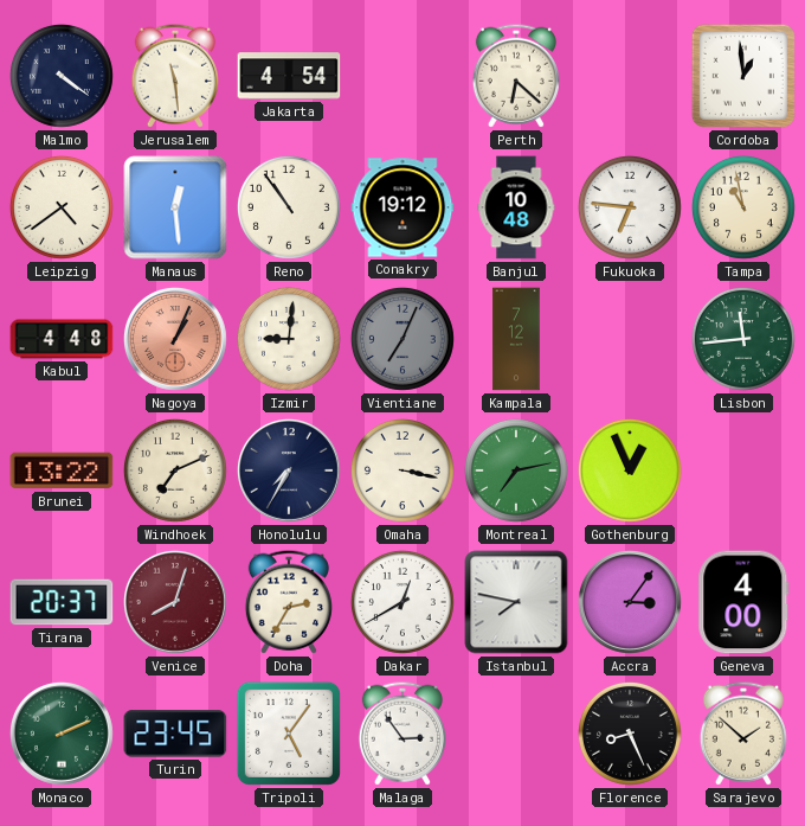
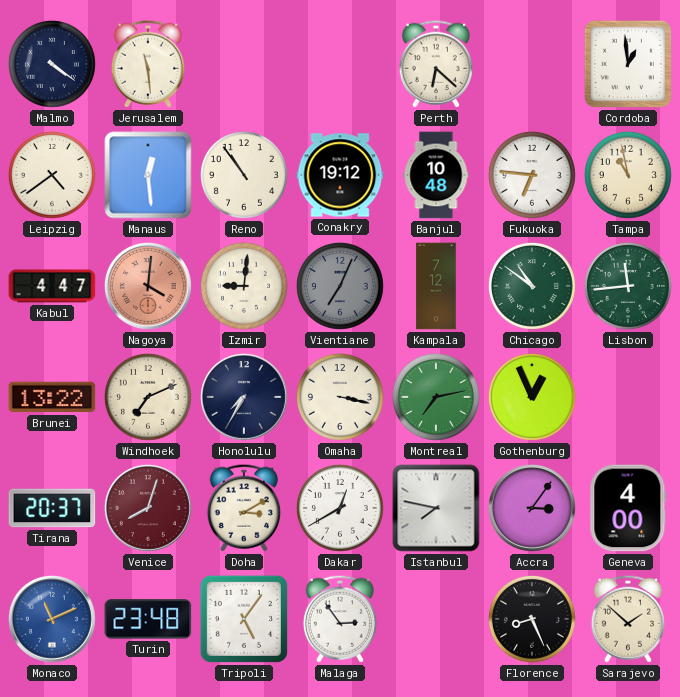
Jakarta: 4:54 -> none (289, 76)
Kabul: 4:48 -> 4:47 (52, 286)
Nagoya: 1:04 -> 4:01 (148, 286)
Chicago: none -> 10:51 (532, 286)
Doha: 2:35 -> 3:10 (244, 508)
Monaco: 2:11 -> 11:11 (52, 619)
Monaco dial: green -> blue (52, 619)
Turin: 23:45 -> 23:48 (148, 619)
